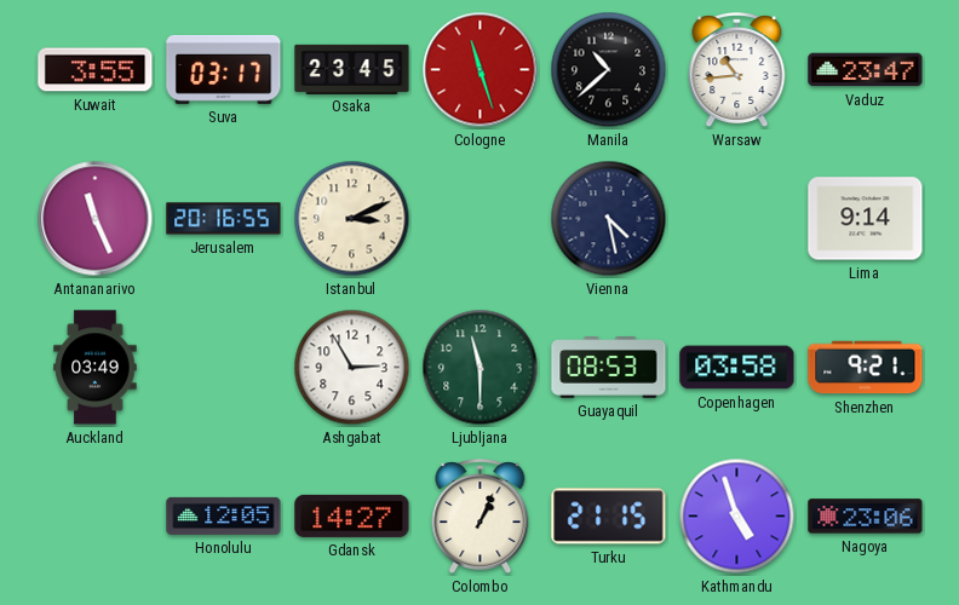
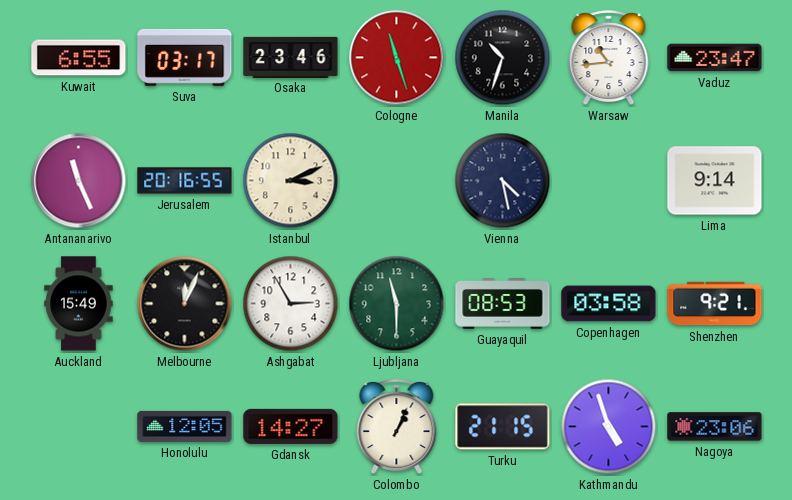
Kuwait: 3:55 -> 6:55 (79, 58)
Osaka: 23:45 -> 23:46 (291, 57)
Manila: 10:38 -> 10:33 (503, 58)
Auckland: 03:49 -> 15:49 (79, 304)
Melbourne: none -> 12:04 (185, 304)
